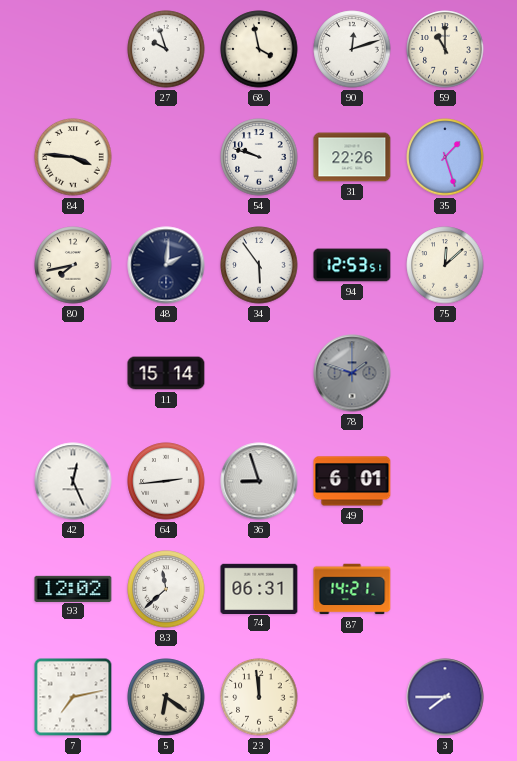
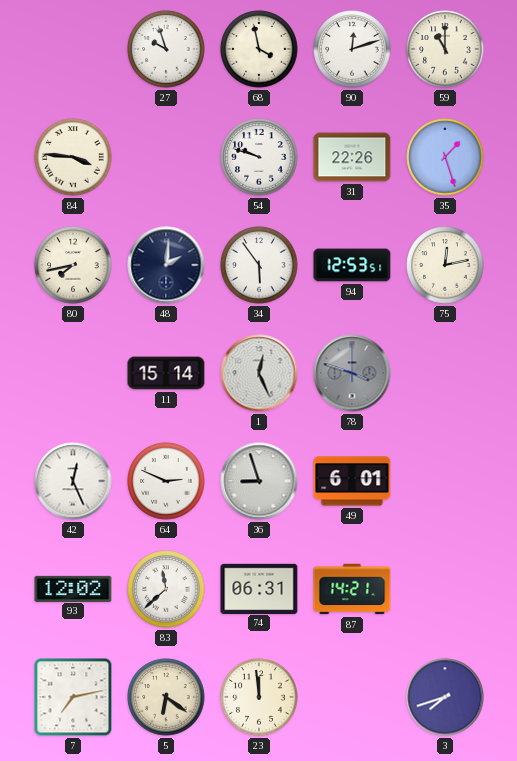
75: 12:08 -> 12:13 (445, 265)
1: none -> 12:26 (259, 373)
78: 1:48 -> 3:48 (352, 373)
64: 2:44 -> 2:49 (166, 481)
3: 7:45 -> 7:42 (445, 697)
